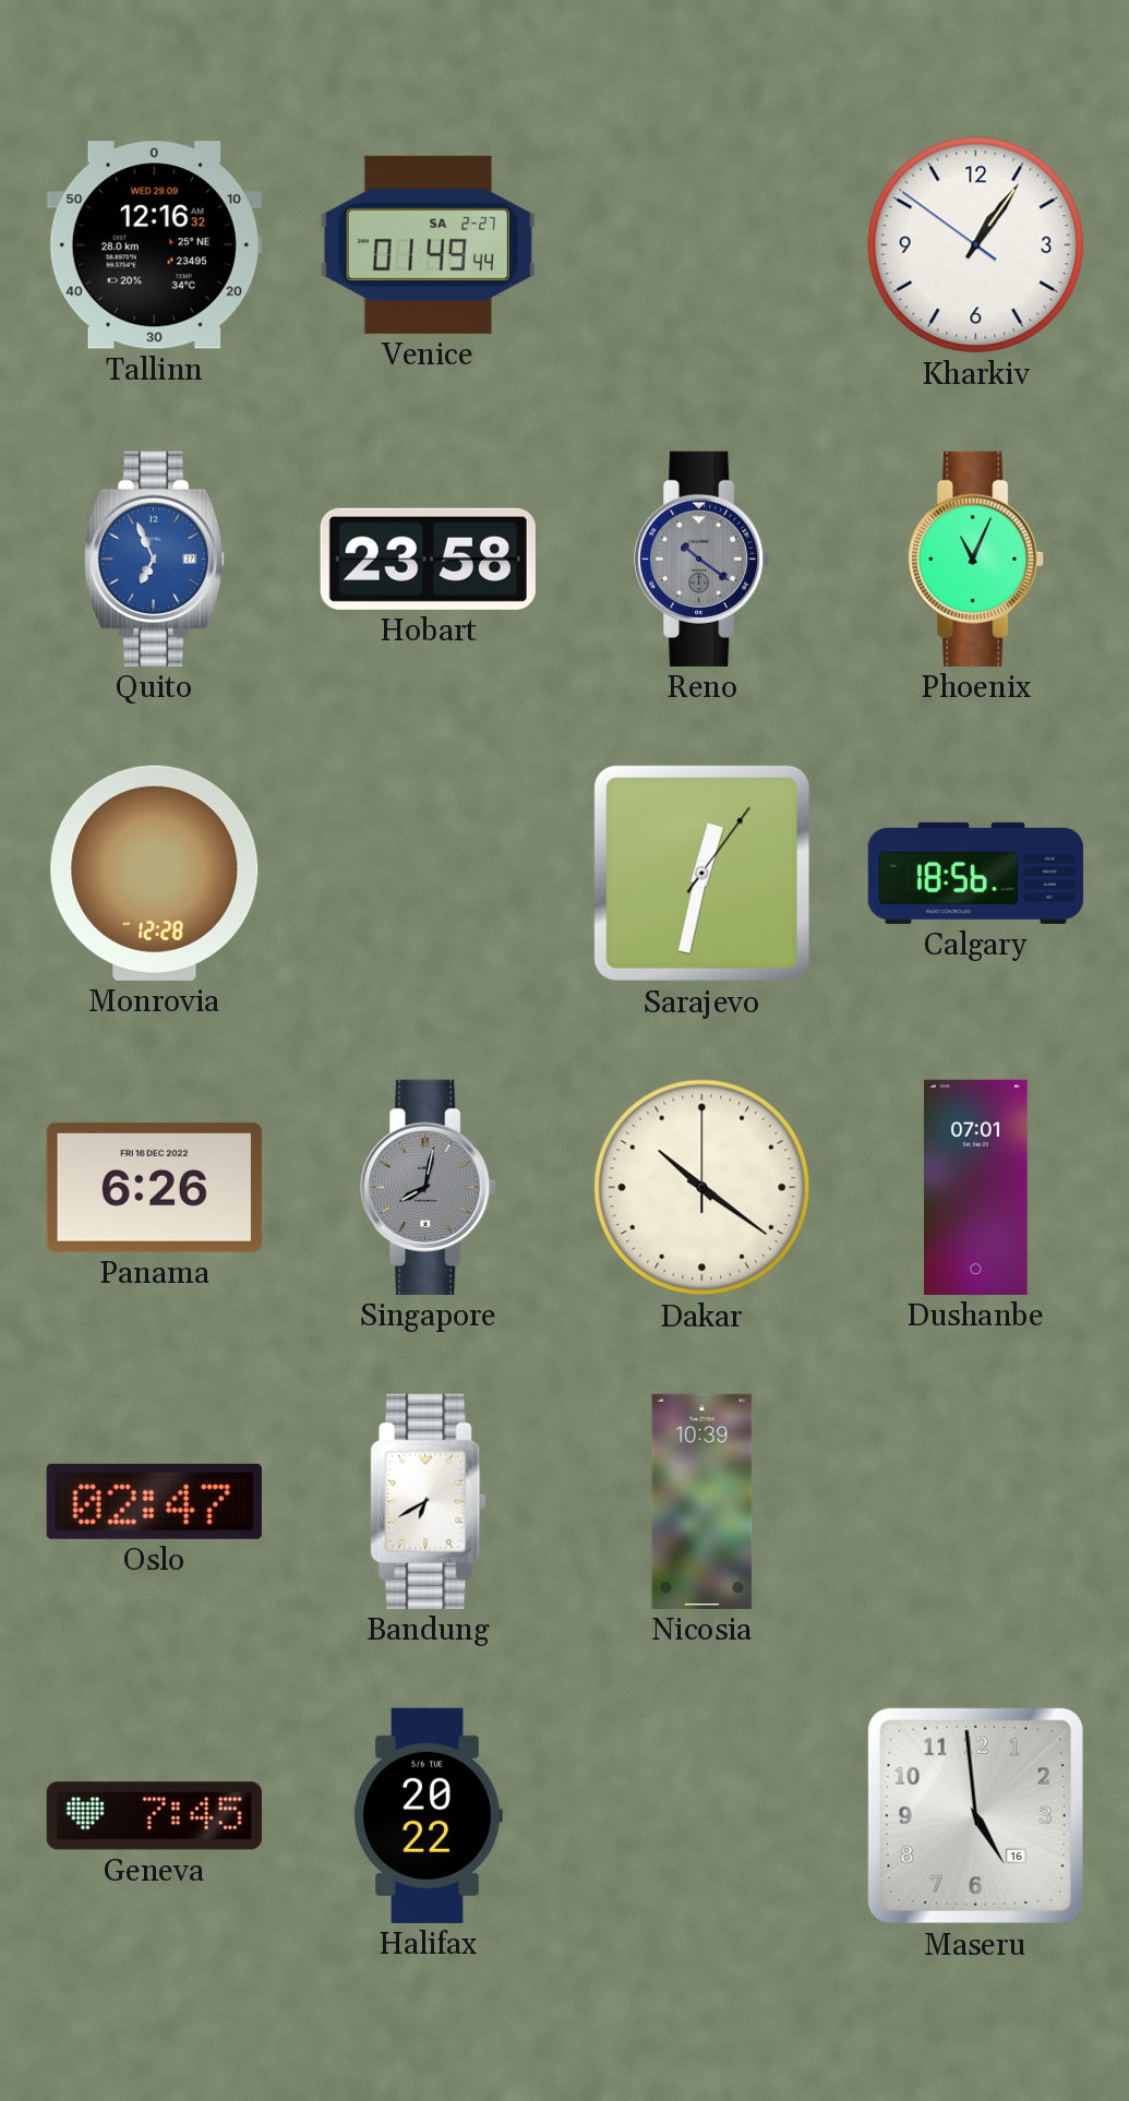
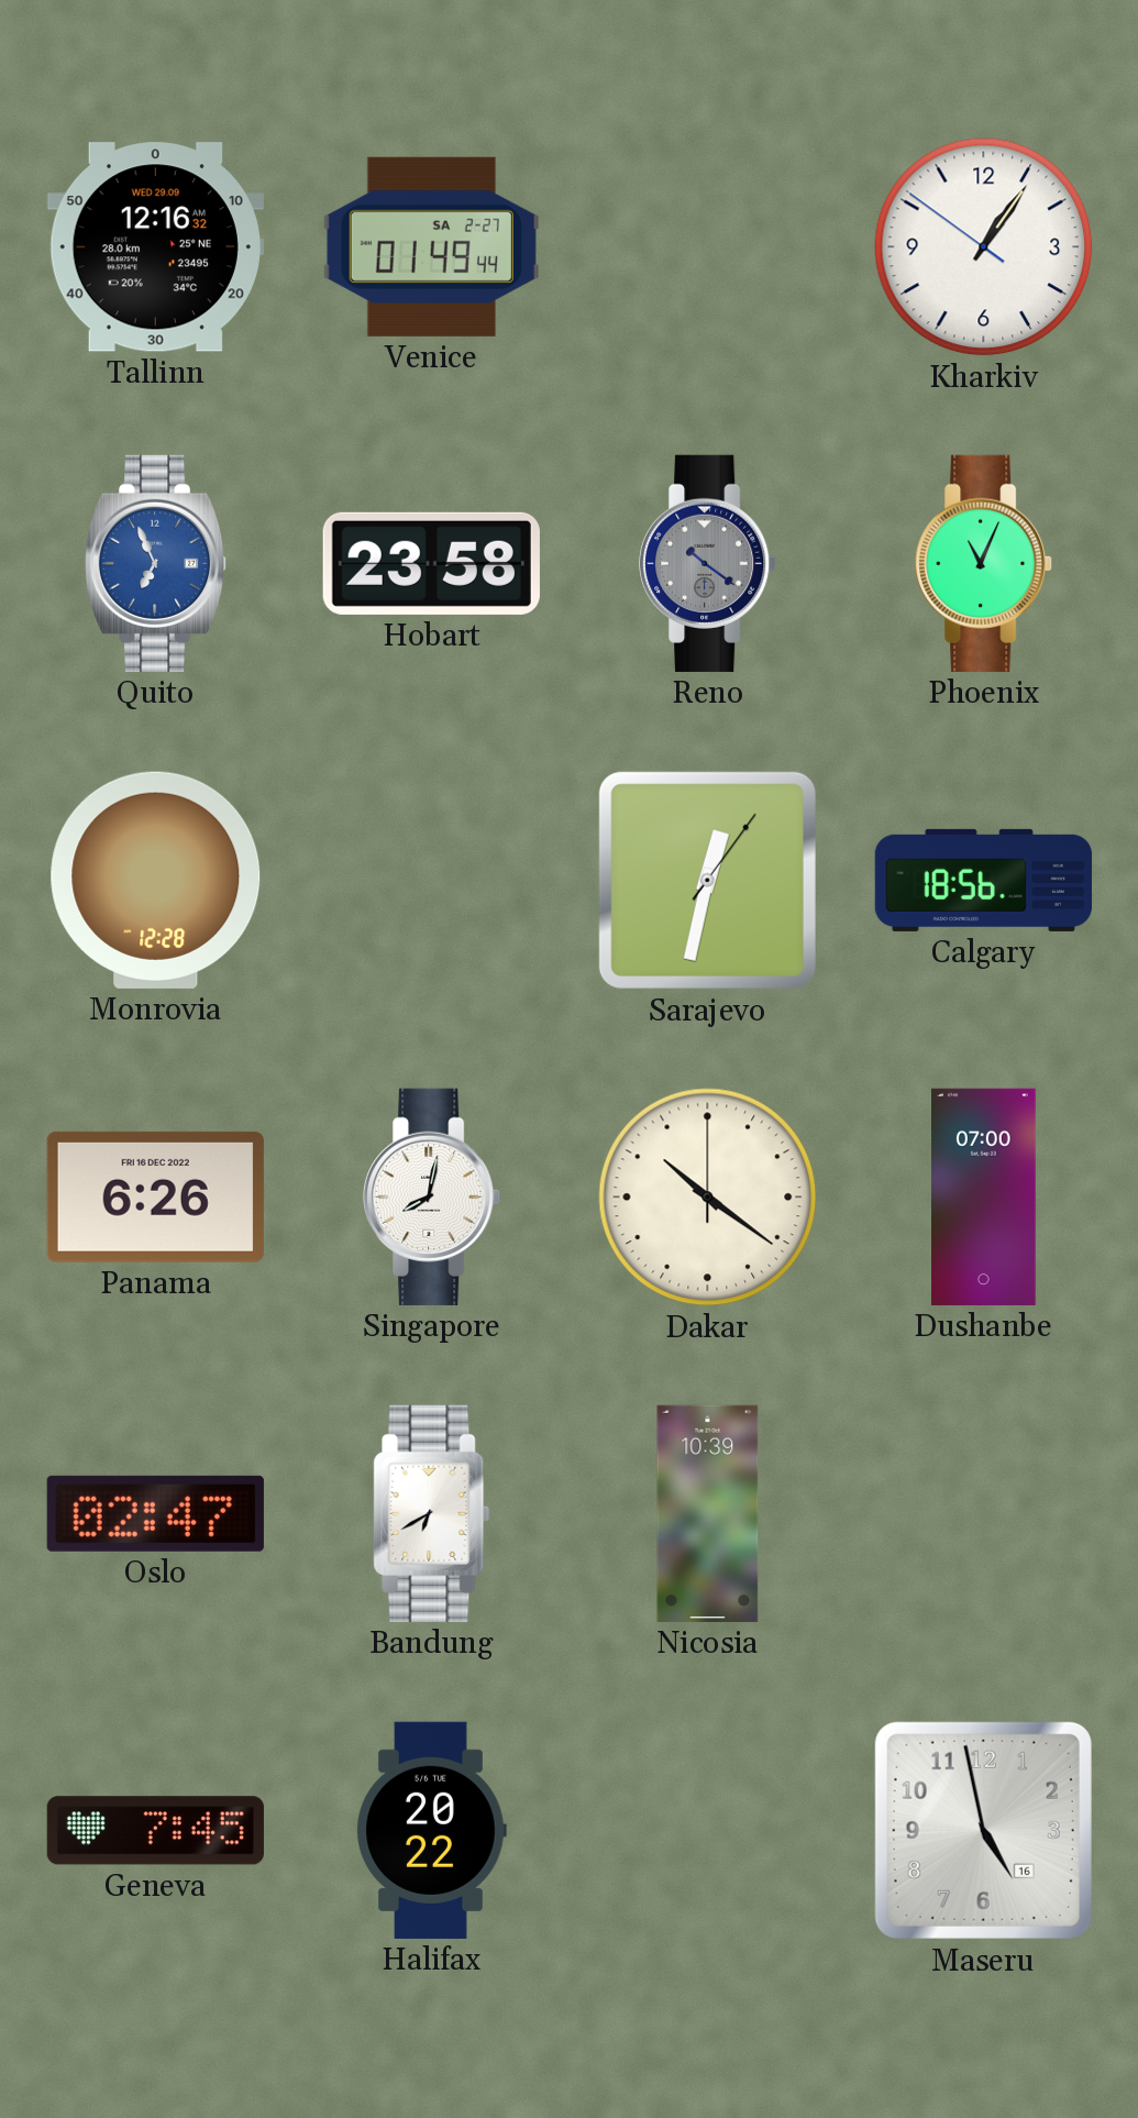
Singapore dial: grey -> white (432, 1196)
Dushanbe: 07:01 -> 07:00 (984, 1196)
Maseru: 4:59 -> 4:58 (983, 1830)
